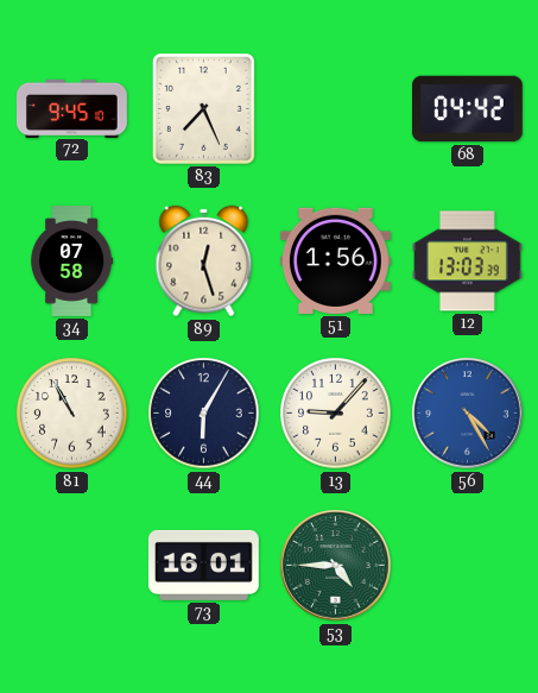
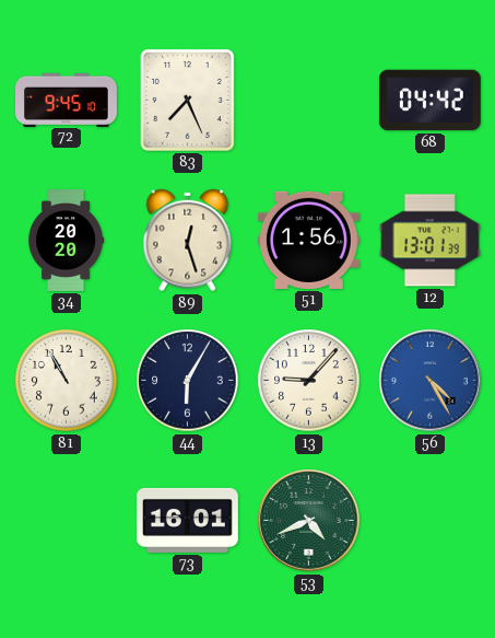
34: 07:58 -> 20:20 (67, 241)
12: 13:03 -> 13:01 (429, 241)
53: 4:45 -> 4:41 (309, 521)
